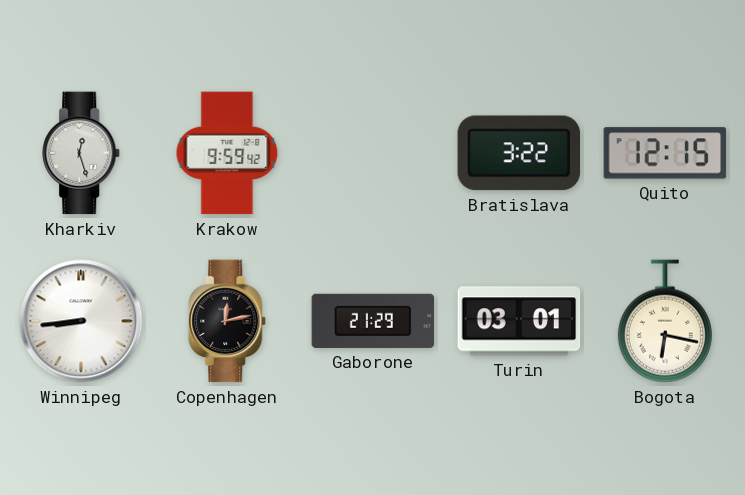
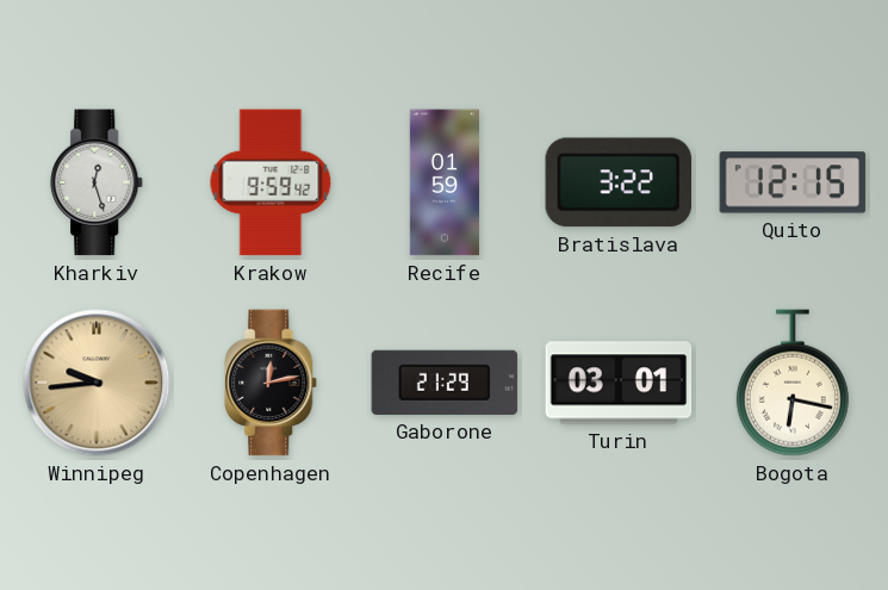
Recife: none -> 01:59 (445, 182)
Winnipeg: 8:44 -> 9:44 (97, 383)
Winnipeg dial: white -> champagne (97, 383)
